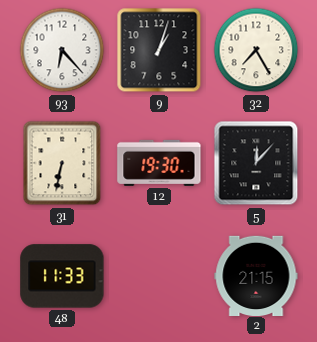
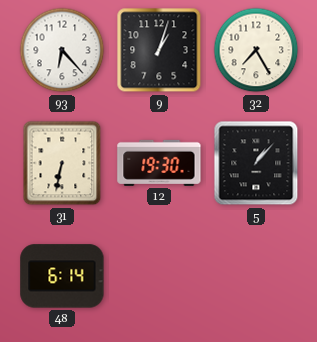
5: 12:07 -> 1:07 (256, 163)
48: 11:33 -> 6:14 (62, 276)
2: 21:15 -> none (256, 275)
